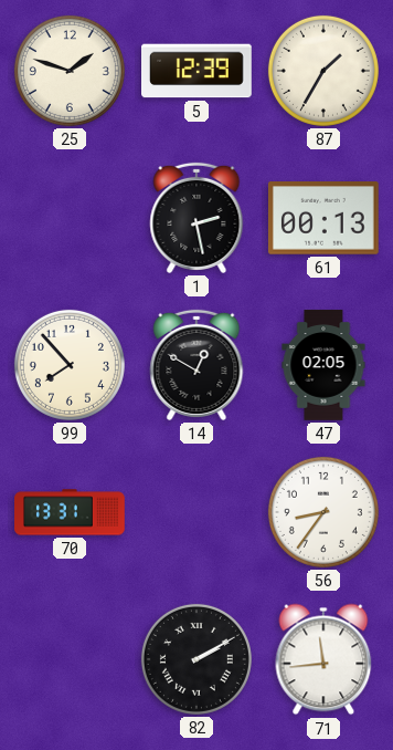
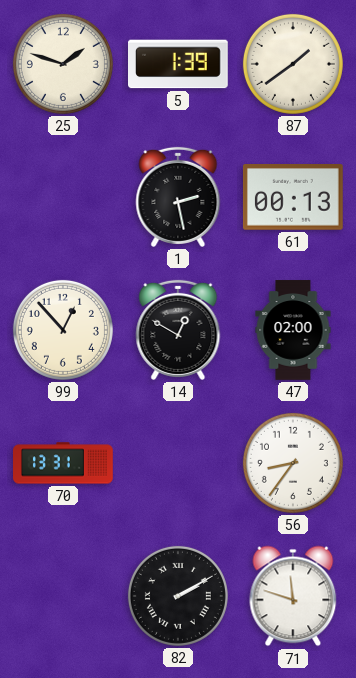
5: 12:39 -> 1:39 (179, 64)
87: 1:35 -> 1:39 (293, 64)
99: 7:53 -> 12:53 (63, 330)
47: 02:05 -> 02:00 (293, 330)
71: 11:44 -> 11:48 (293, 596)
